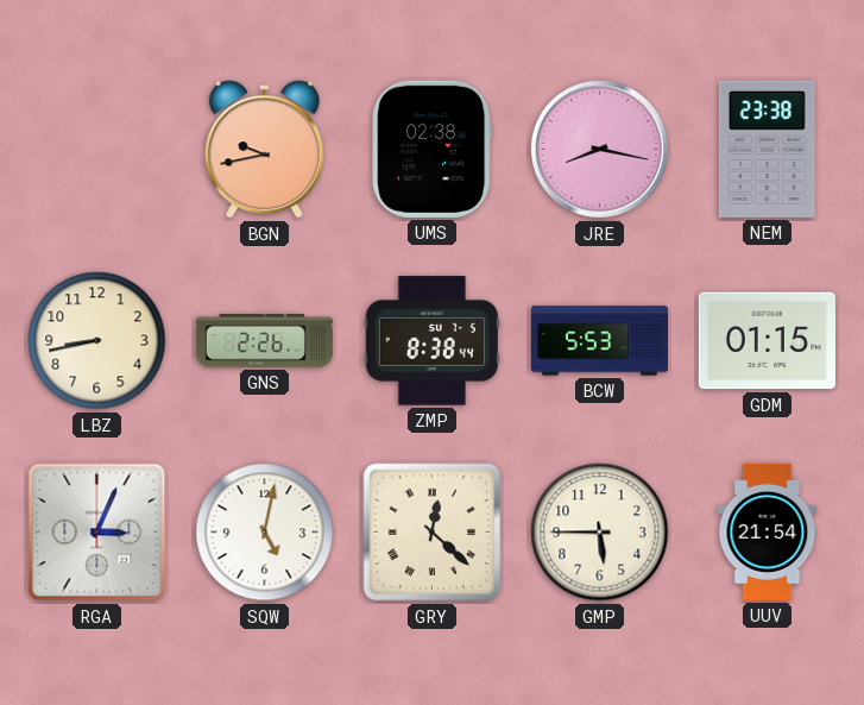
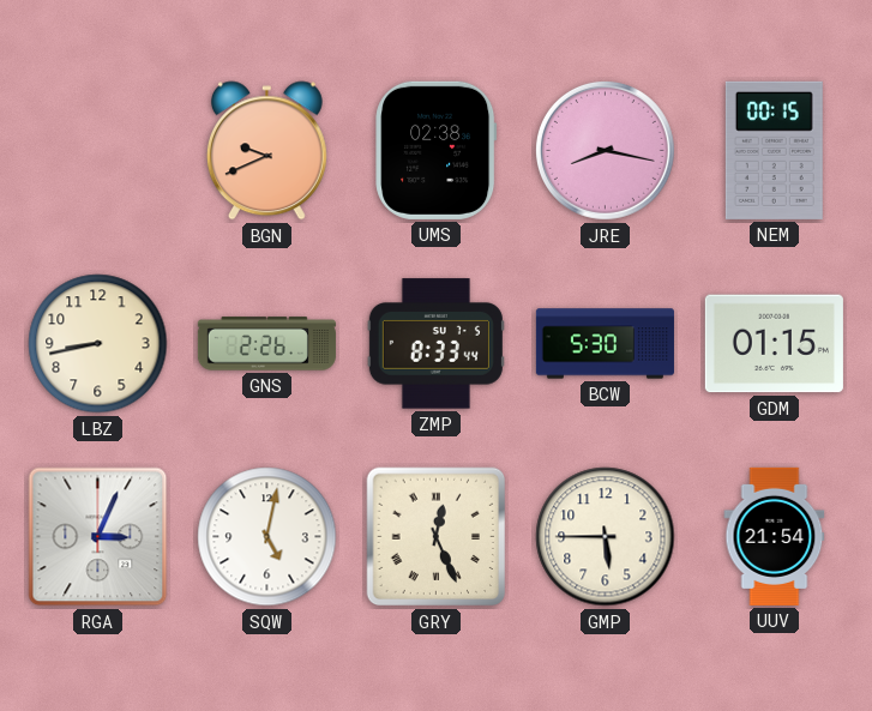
BGN: 9:43 -> 9:41 (266, 151)
NEM: 23:38 -> 00:15 (774, 150)
ZMP: 8:38 -> 8:33 (435, 344)
BCW: 5:53 -> 5:30 (605, 344)
GRY: 12:22 -> 12:26 (437, 537)
